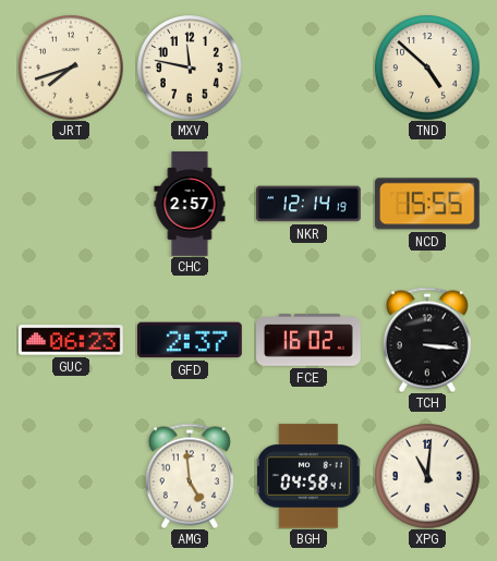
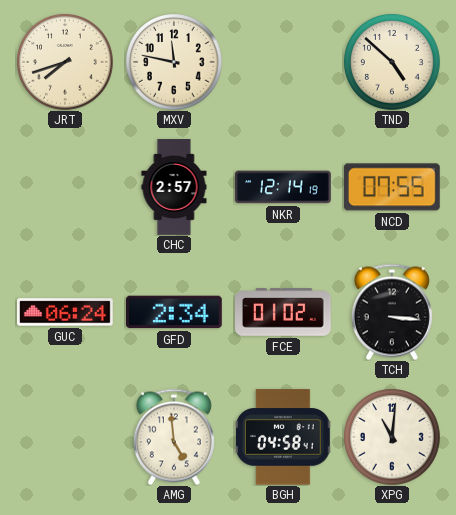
NCD: 15:55 -> 07:55 (392, 187)
GUC: 06:23 -> 06:24 (66, 312)
GFD: 2:37 -> 2:34 (175, 312)
FCE: 16:02 -> 01:02 (283, 312)
